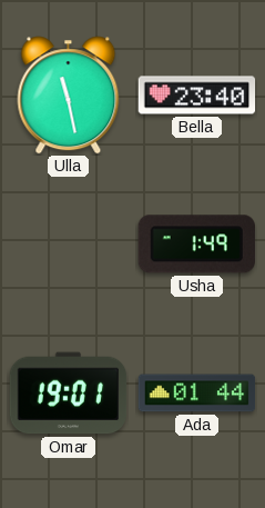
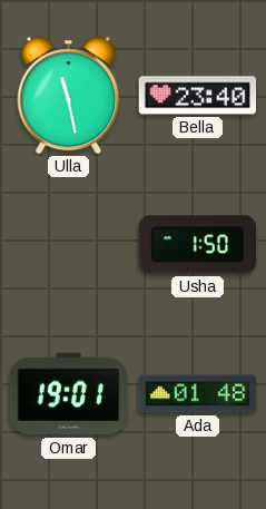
Usha: 1:49 -> 1:50 (197, 245)
Ada: 01:44 -> 01:48 (198, 394)
